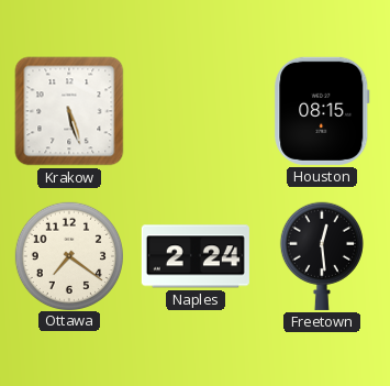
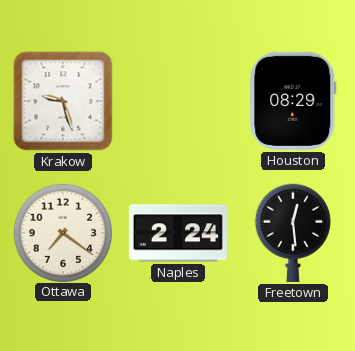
Krakow: 5:27 -> 9:27 (63, 101)
Houston: 08:15 -> 08:29 (293, 101)
